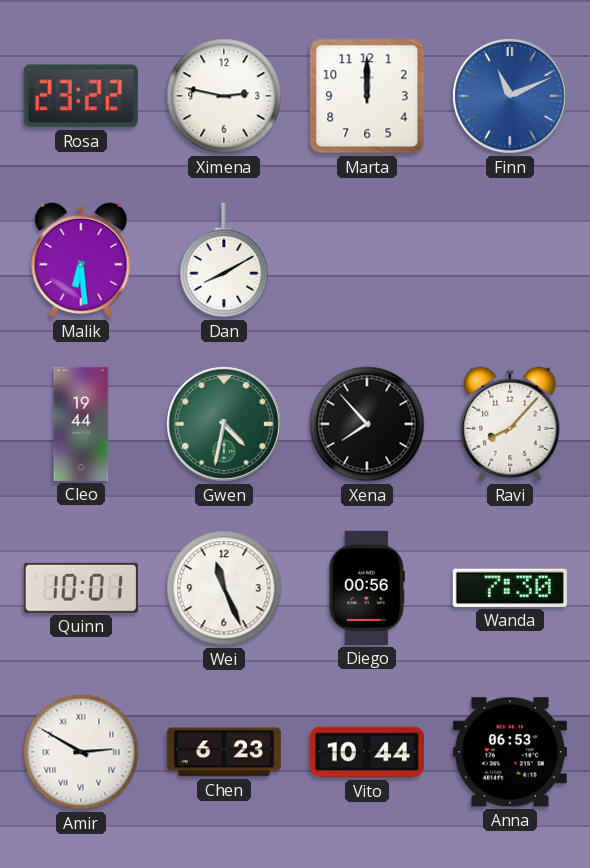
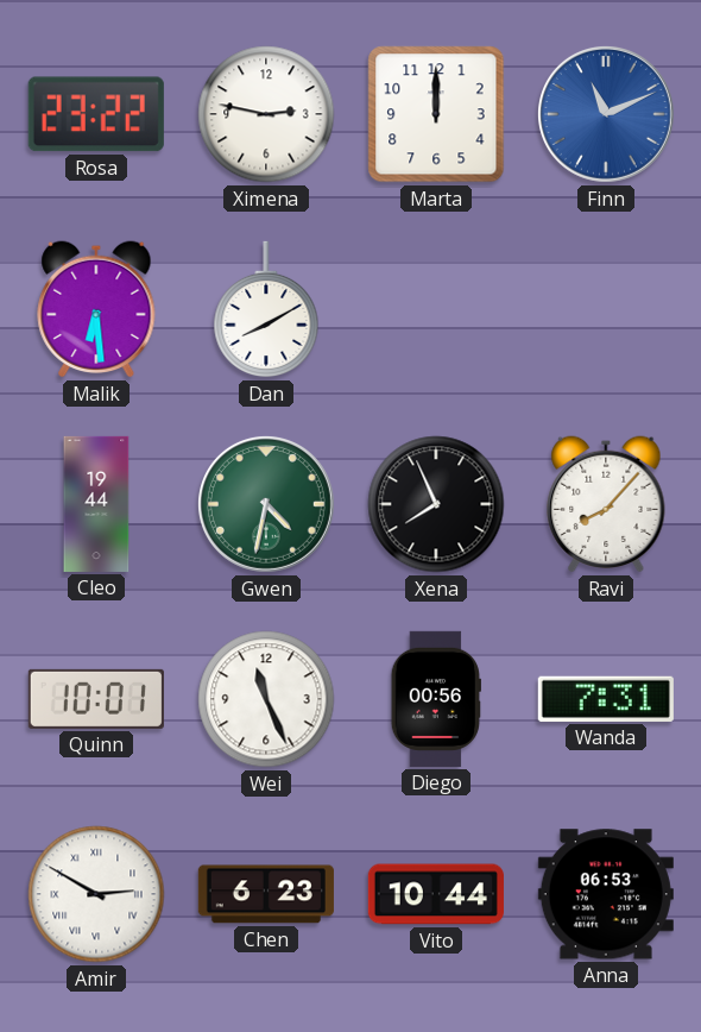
Xena: 7:53 -> 7:56 (436, 504)
Wanda: 7:30 -> 7:31 (606, 699)
